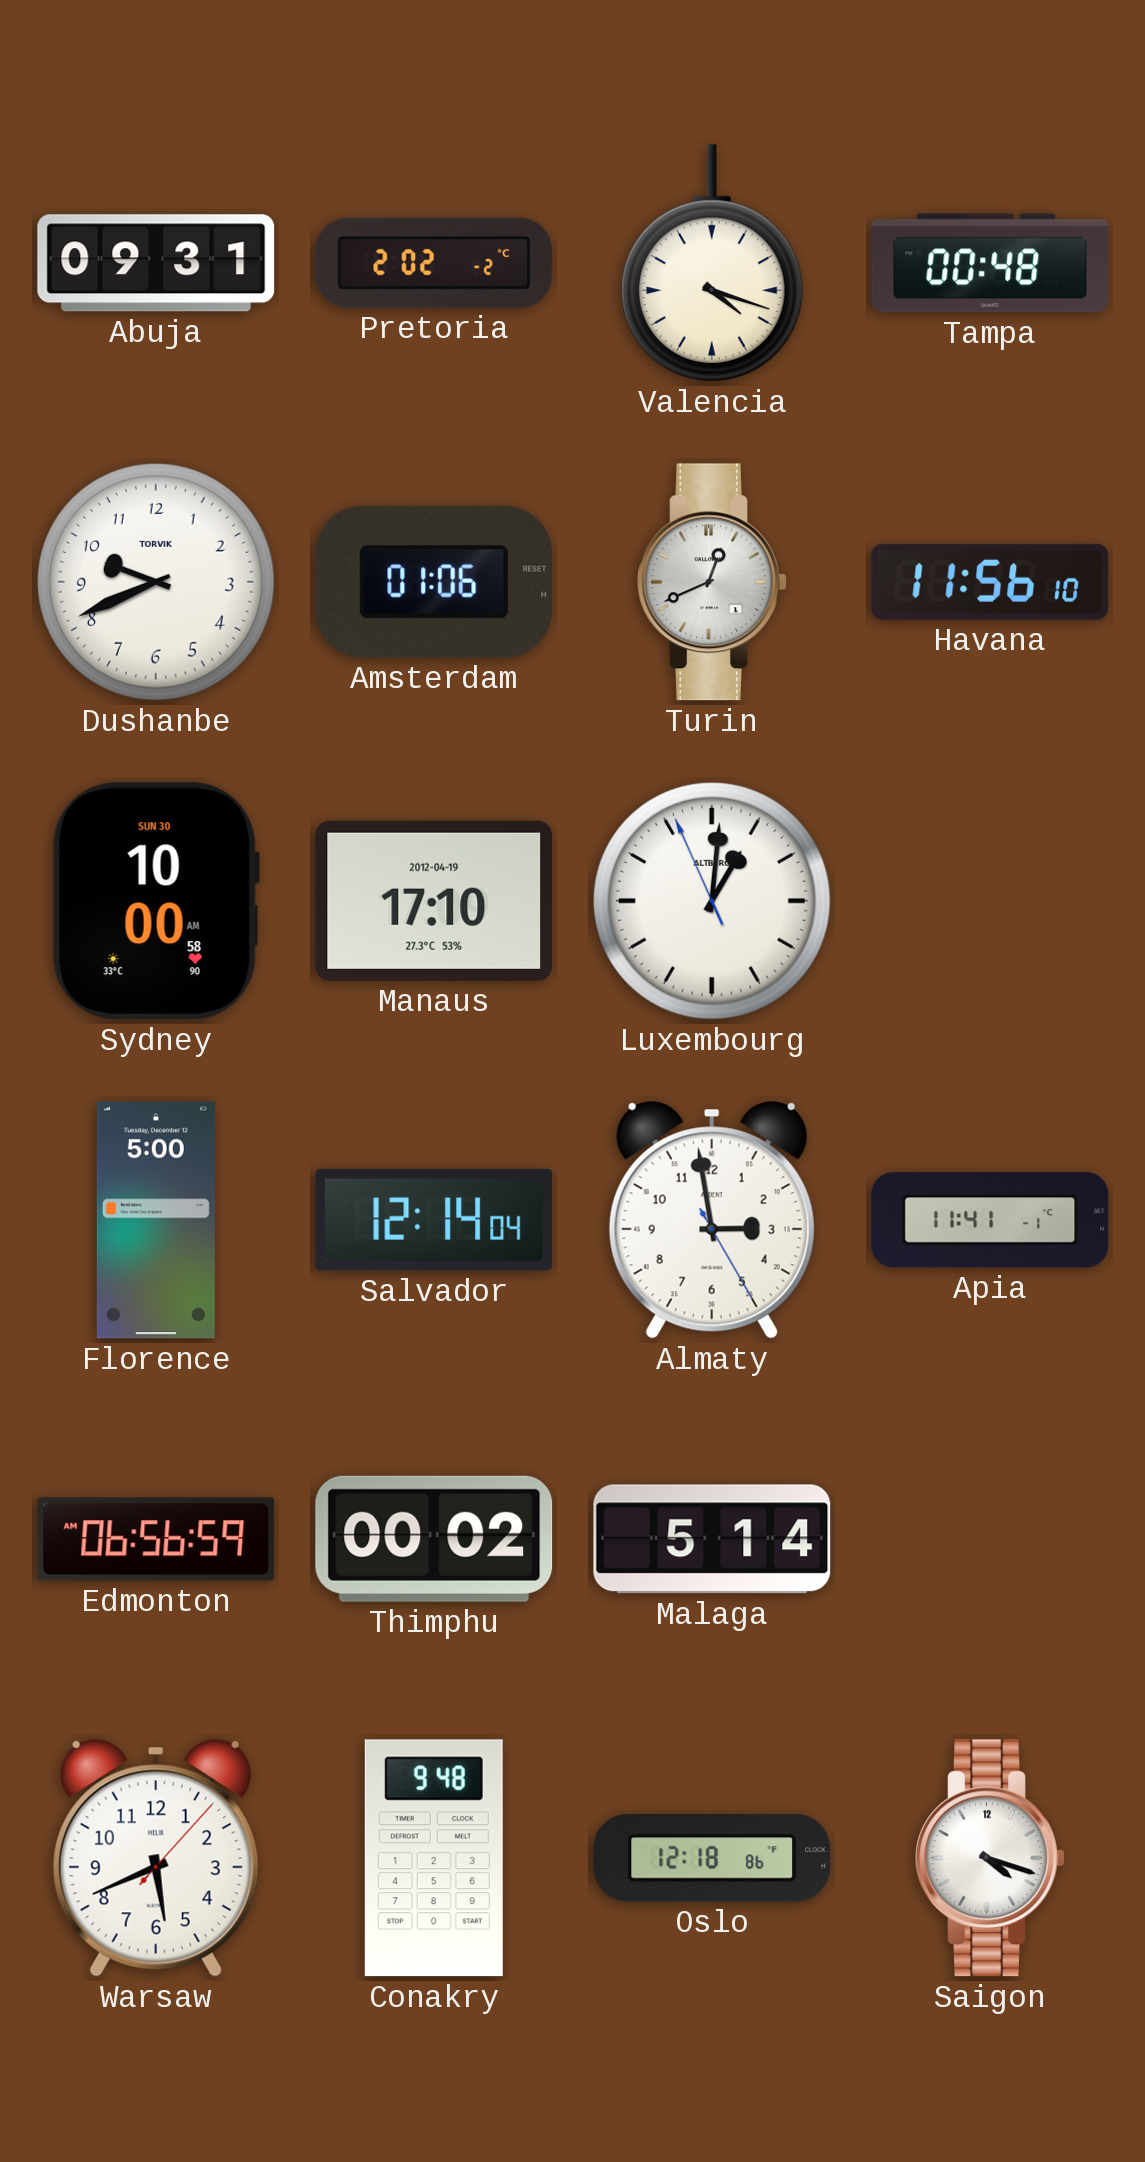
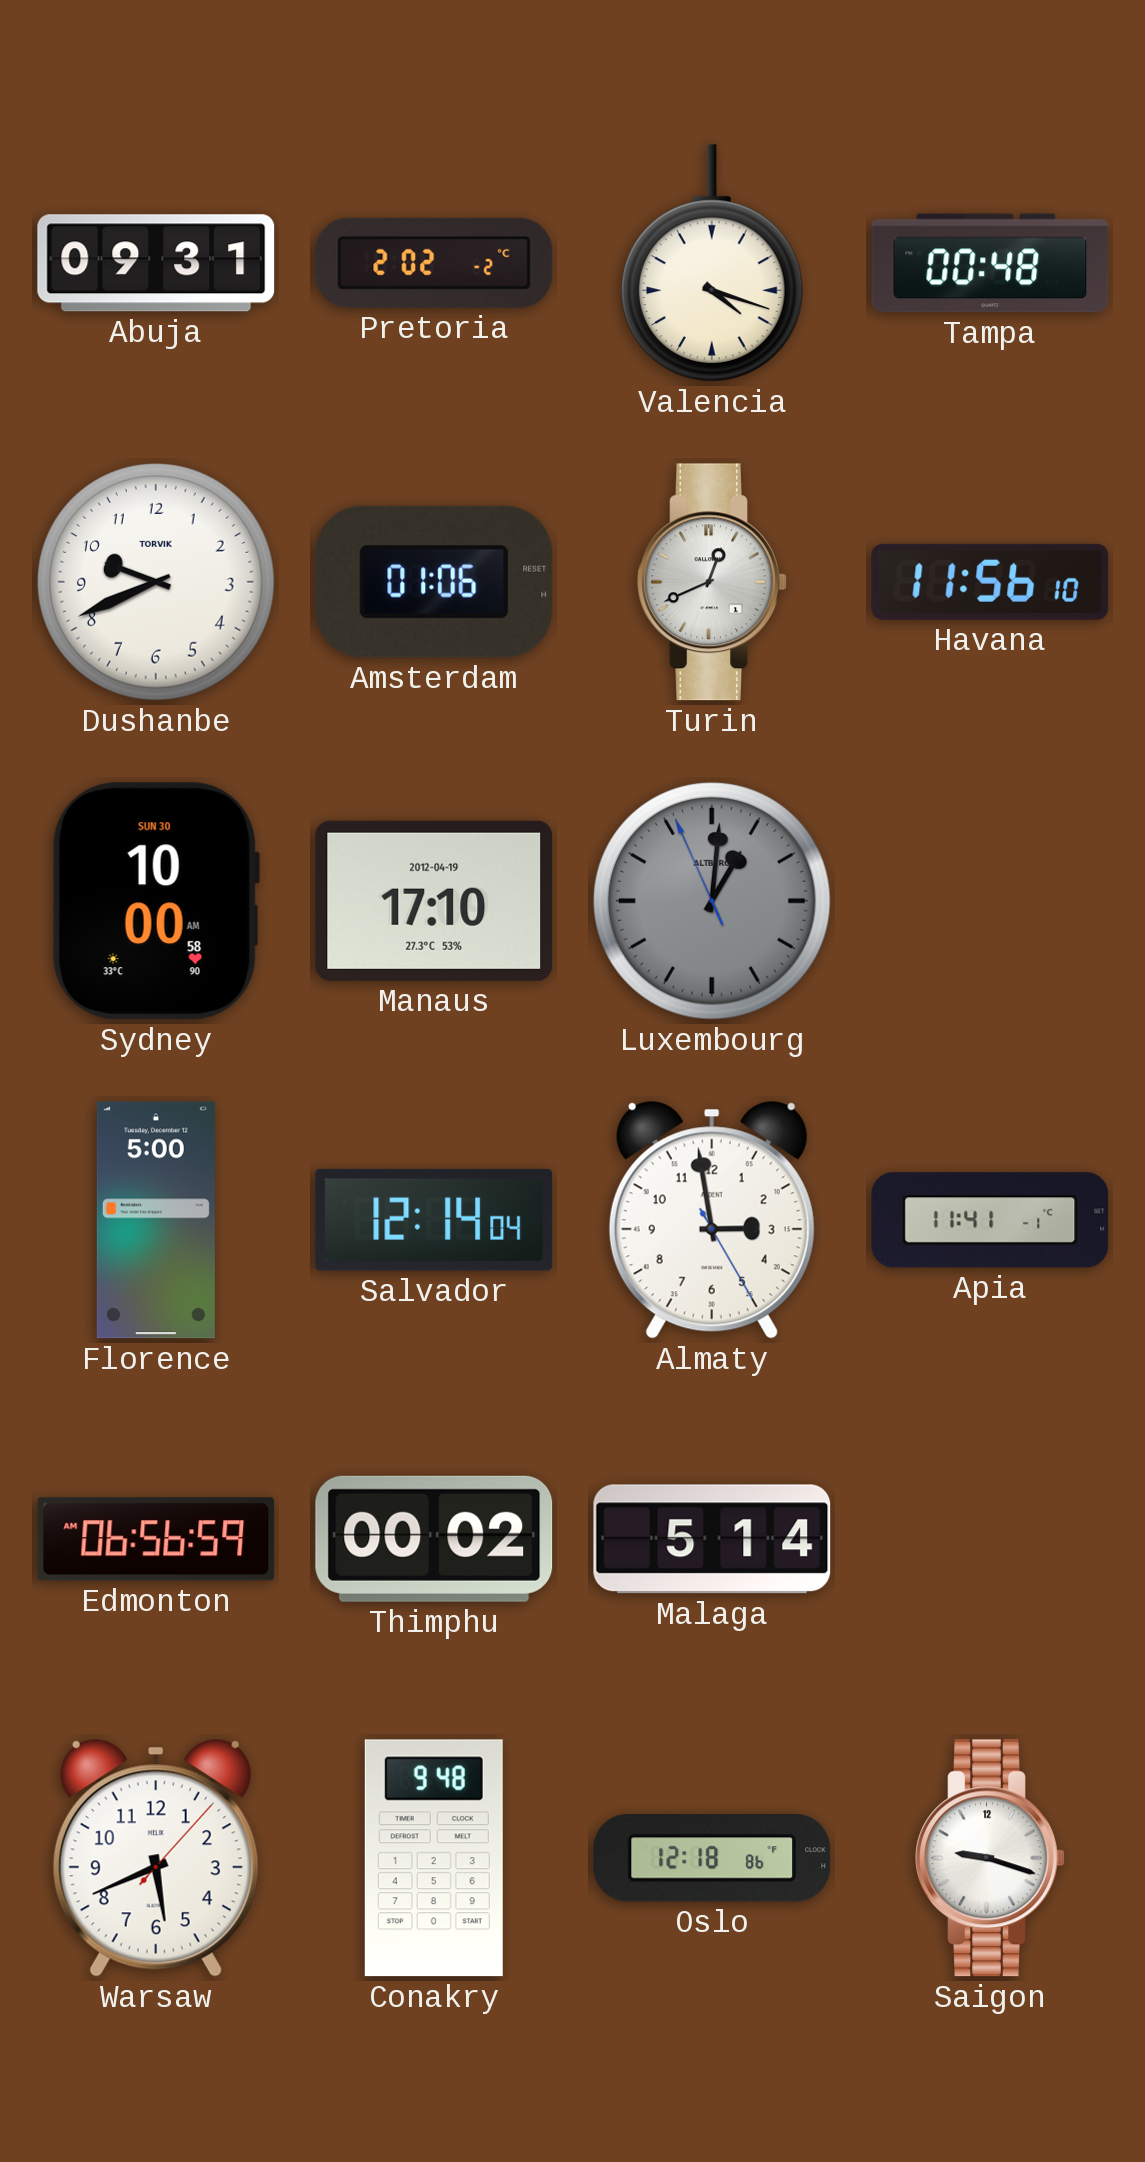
Luxembourg dial: white -> grey (712, 901)
Saigon: 4:18 -> 9:18 (990, 1858)
